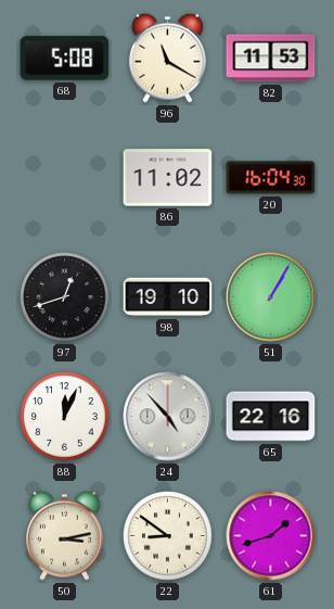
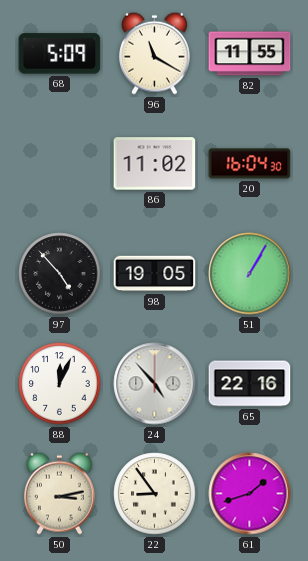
68: 5:08 -> 5:09 (60, 54)
82: 11:53 -> 11:55 (250, 54)
97: 12:42 -> 4:53 (60, 274)
98: 19:10 -> 19:05 (155, 274)
22: 8:51 -> 8:54 (155, 494)
